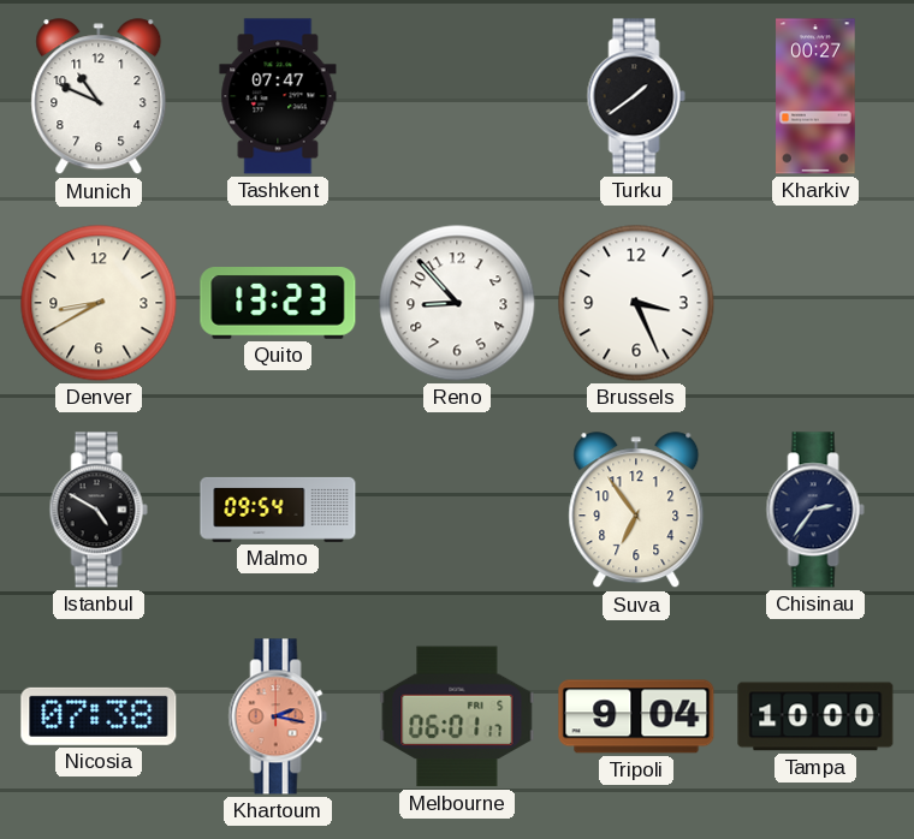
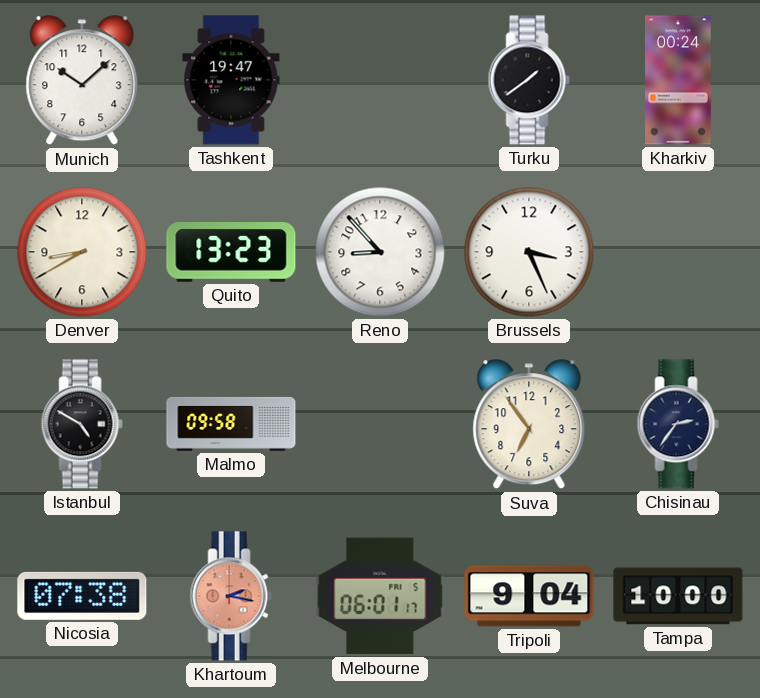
Munich: 10:49 -> 10:08 (82, 81)
Tashkent: 07:47 -> 19:47 (231, 80)
Kharkiv: 00:27 -> 00:24 (678, 80)
Malmo: 09:54 -> 09:58 (231, 424)
